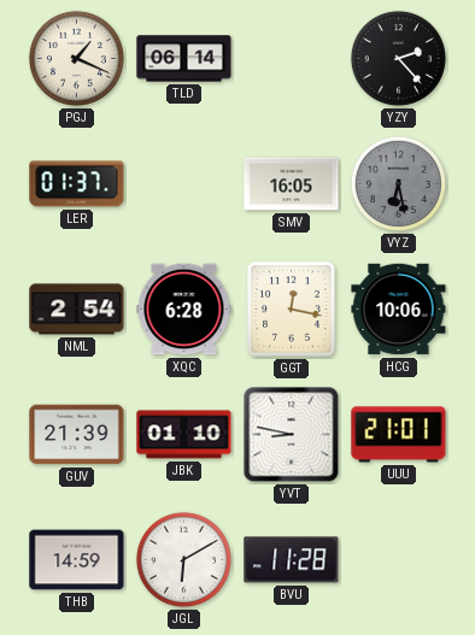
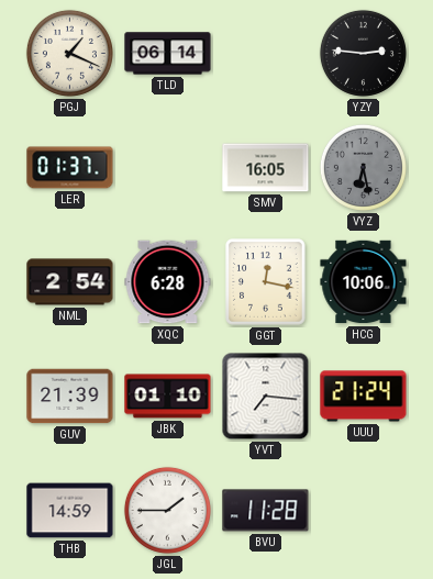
YZY: 2:23 -> 2:46 (363, 53)
YVT: 8:47 -> 7:16 (266, 397)
UUU: 21:01 -> 21:24 (364, 397)
JGL: 6:10 -> 1:45 (167, 510)
